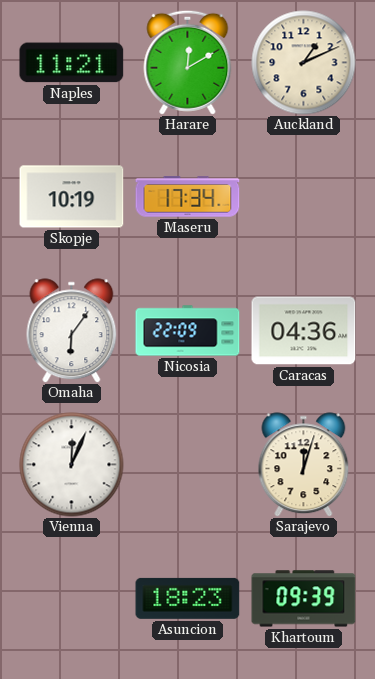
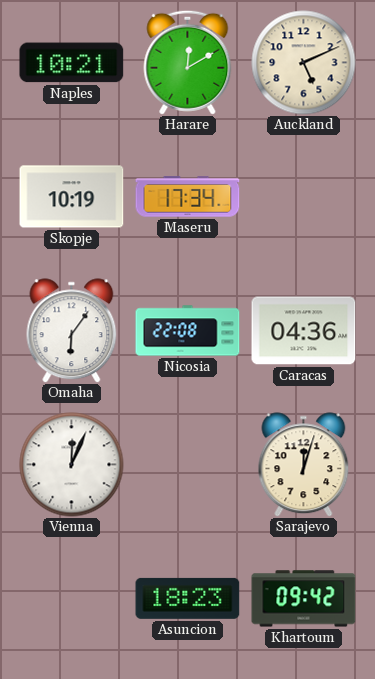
Naples: 11:21 -> 10:21 (72, 63)
Auckland: 1:11 -> 5:11 (304, 63)
Nicosia: 22:09 -> 22:08 (188, 331)
Khartoum: 09:39 -> 09:42 (304, 599)
